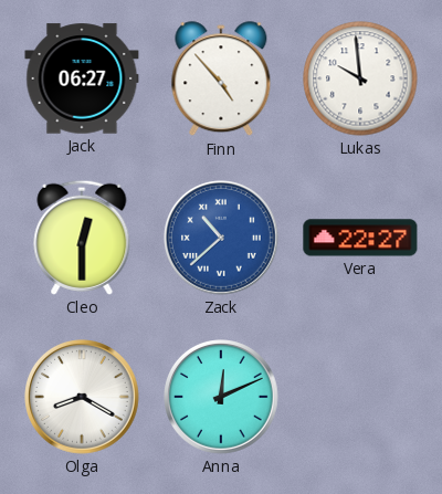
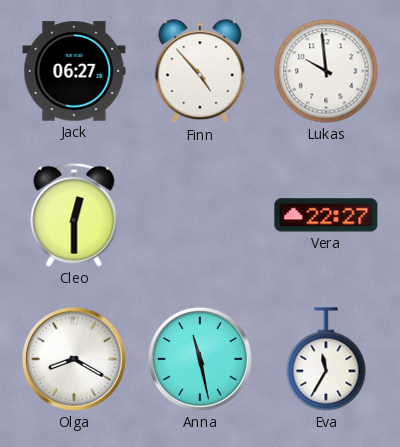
Zack: 10:38 -> none (222, 239)
Anna: 12:11 -> 11:28 (201, 360)
Eva: none -> 11:35 (326, 359)
